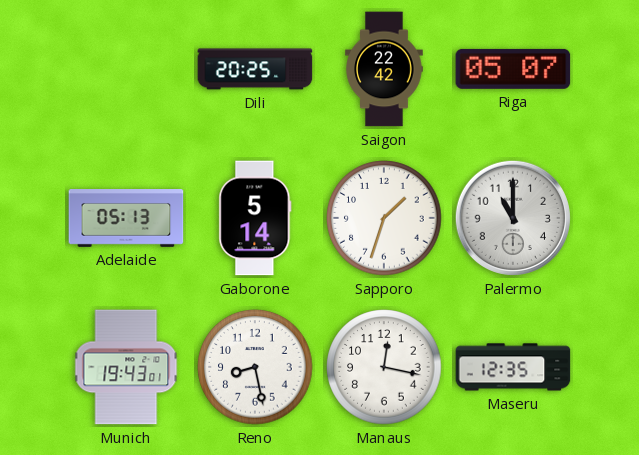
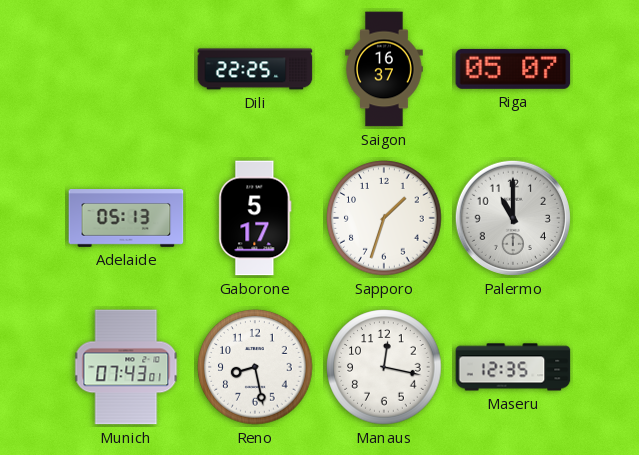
Dili: 20:25 -> 22:25 (255, 69)
Saigon: 22:42 -> 16:37 (384, 69)
Gaborone: 5:14 -> 5:17 (255, 218)
Munich: 19:43 -> 07:43 (126, 367)
